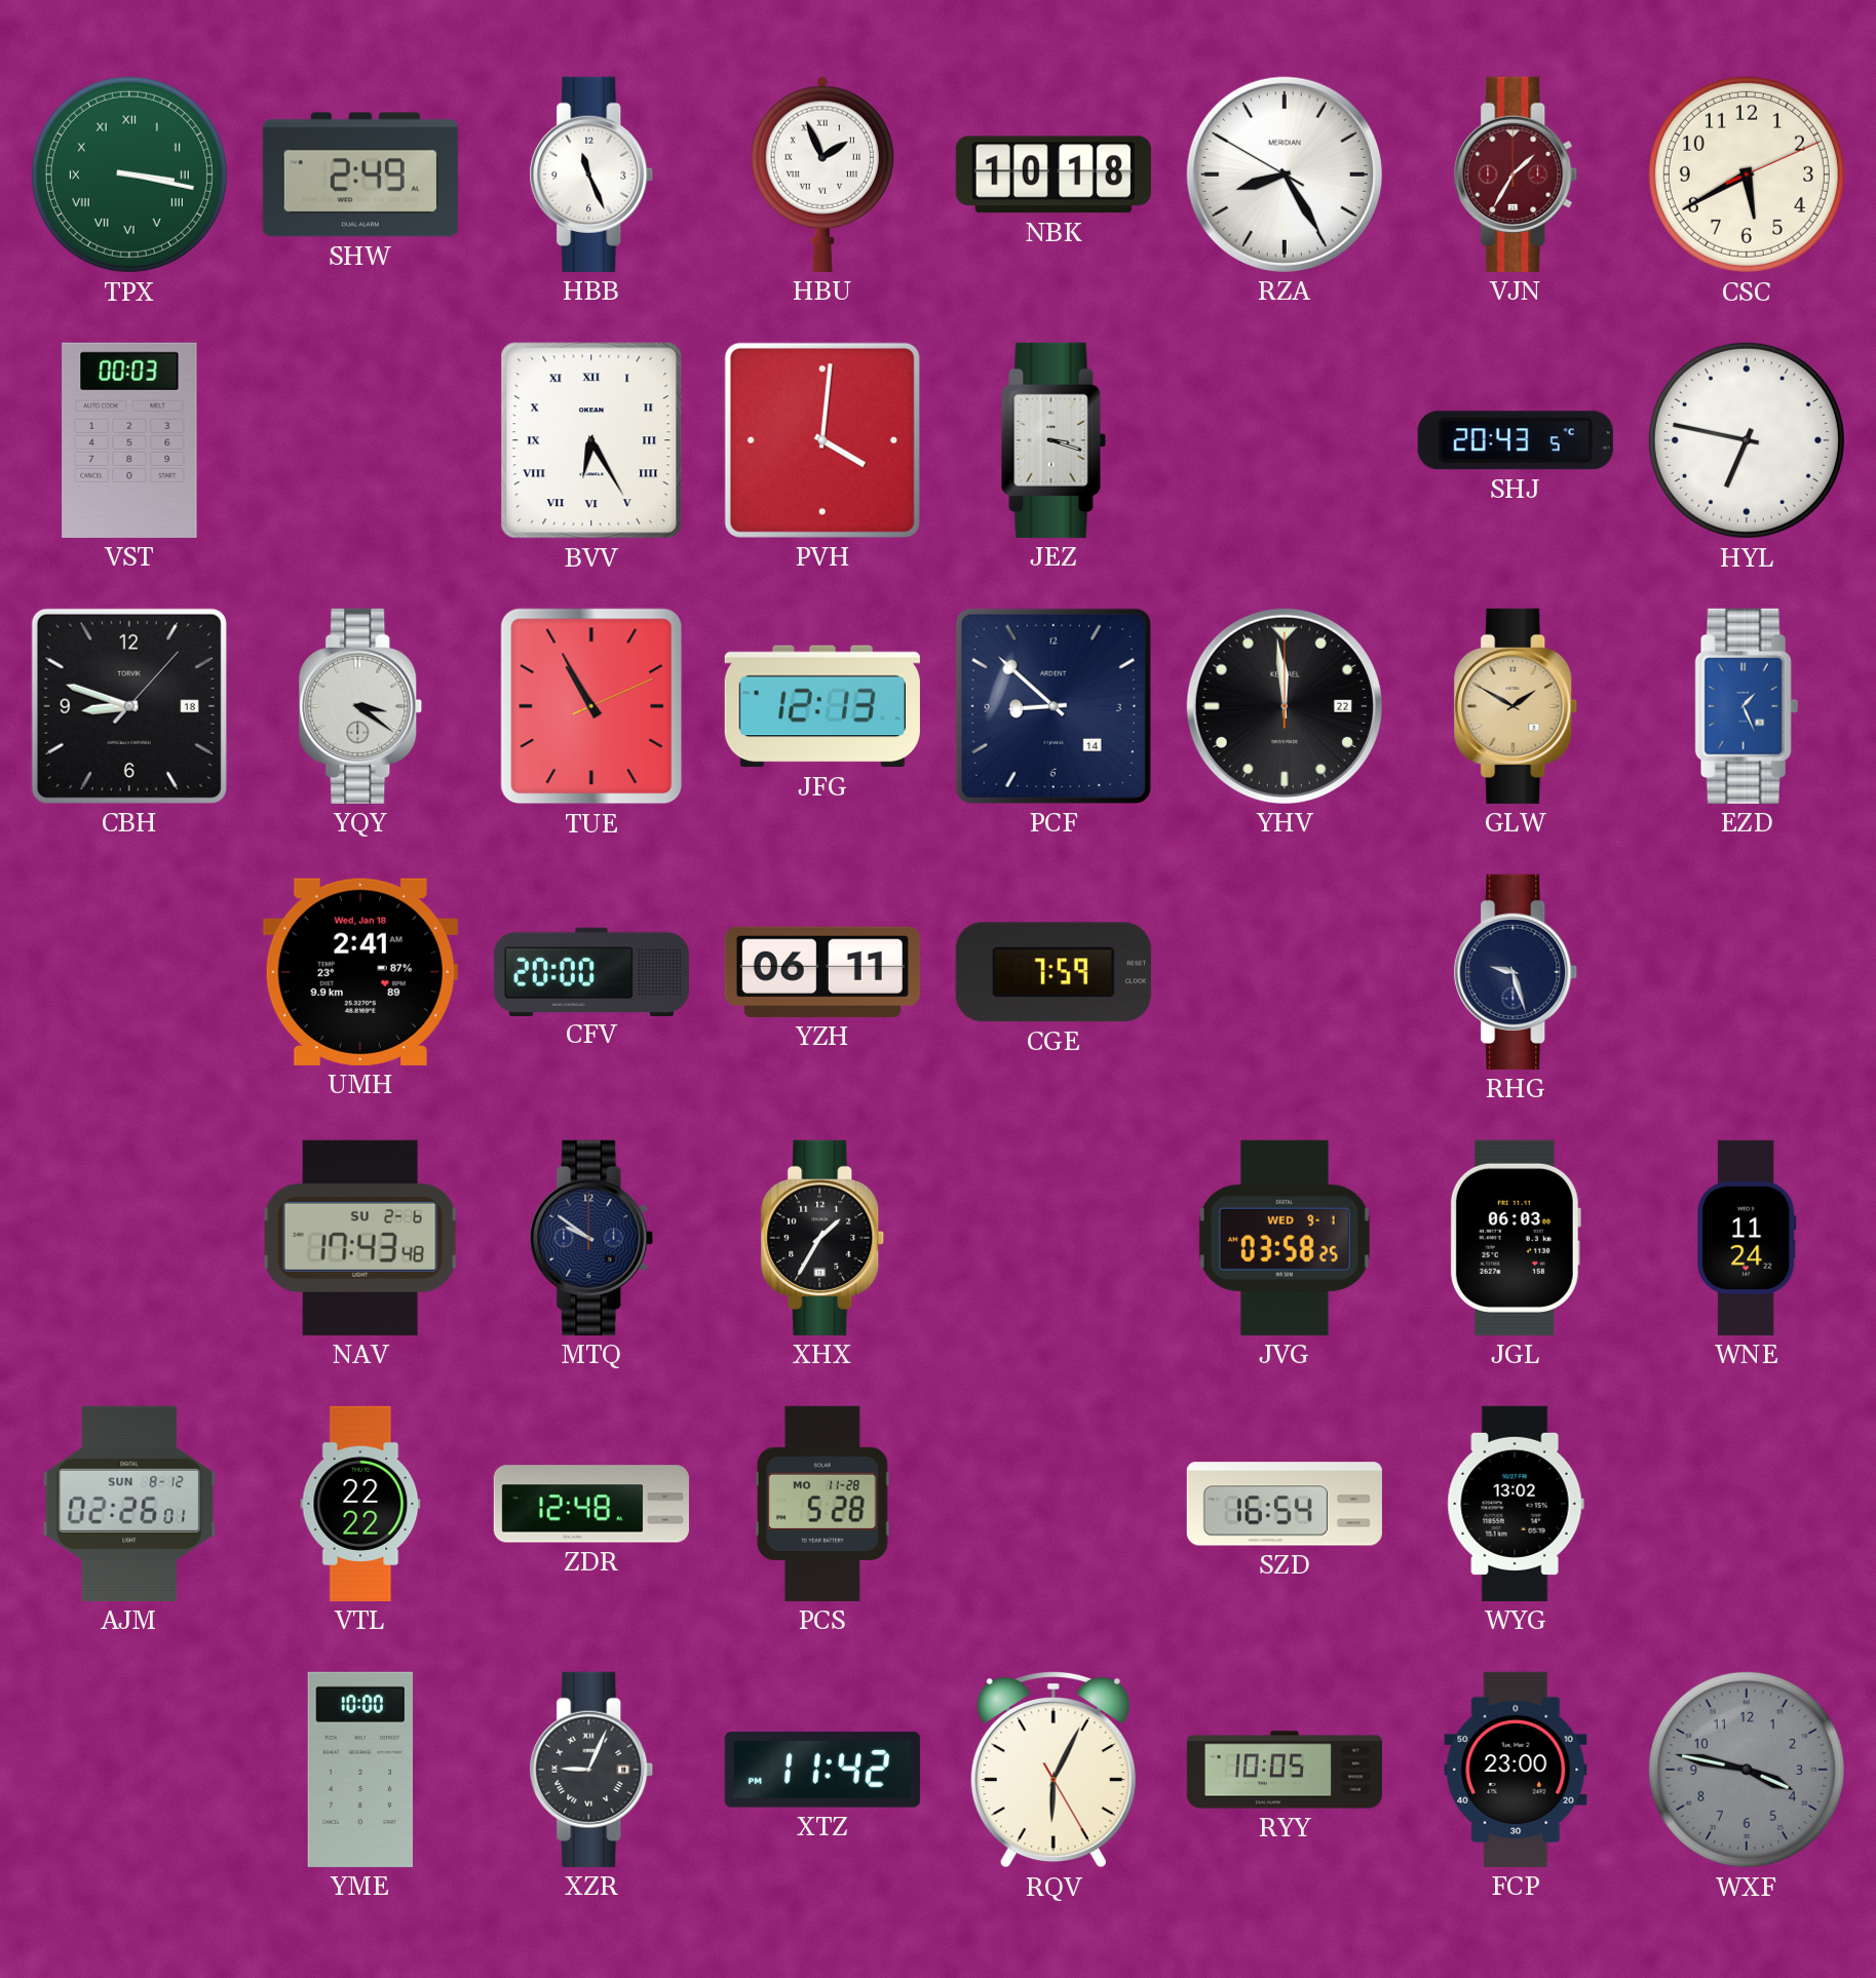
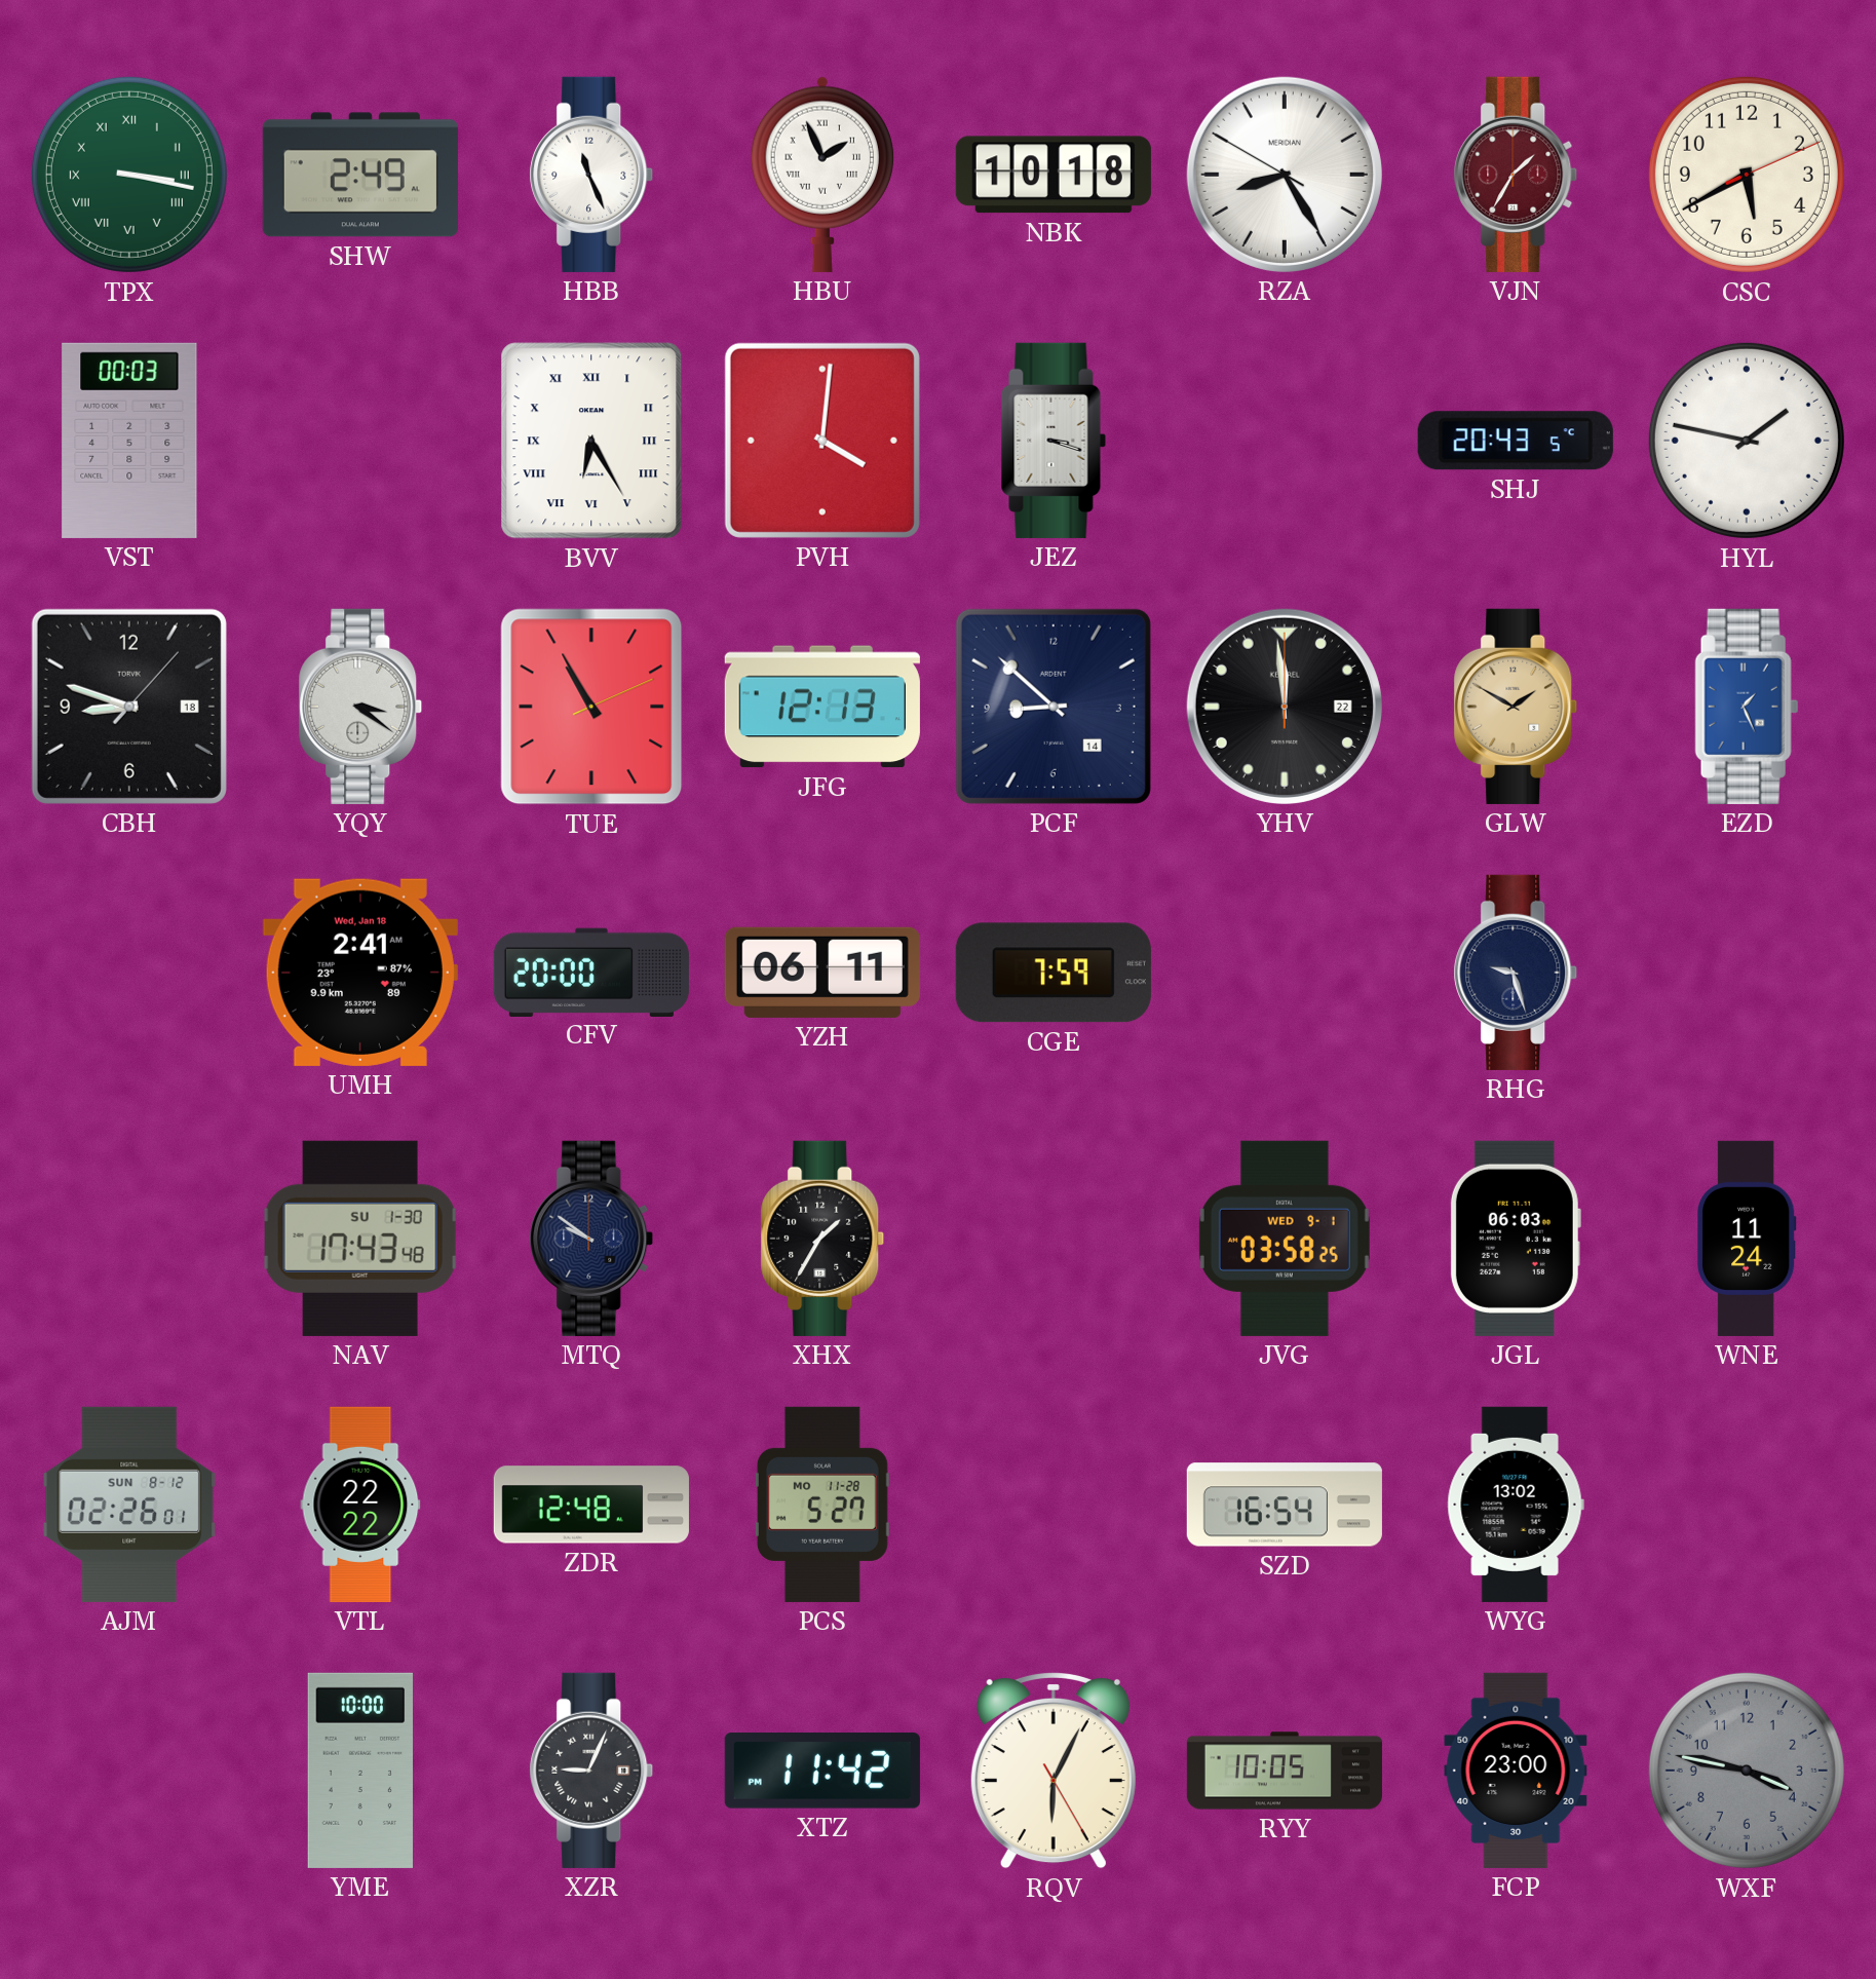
HYL: 6:47 -> 1:47 (1747, 441)
NAV date: SU 2-6 -> SU 1-30 (360, 1239)
PCS: 5:28 -> 5:27 (822, 1505)
